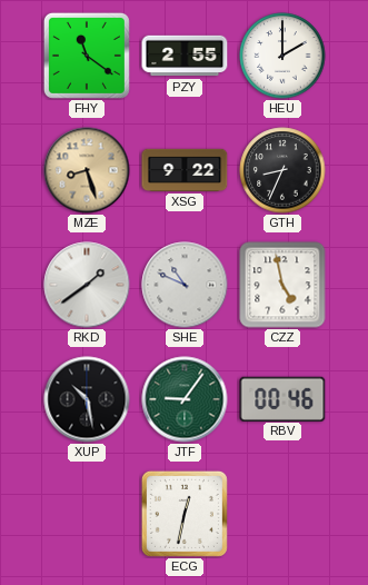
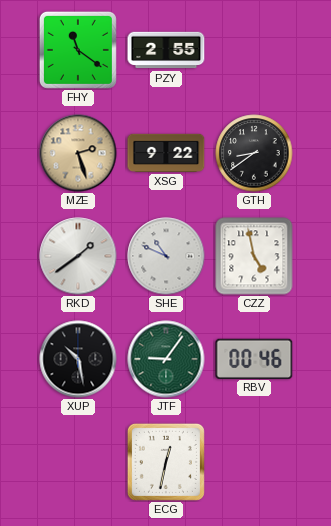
HEU: 2:00 -> none (282, 56)
MZE: 8:27 -> 2:27 (78, 153)
GTH: 8:34 -> 8:39 (254, 153)
